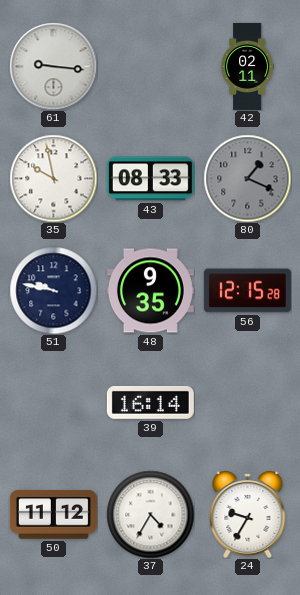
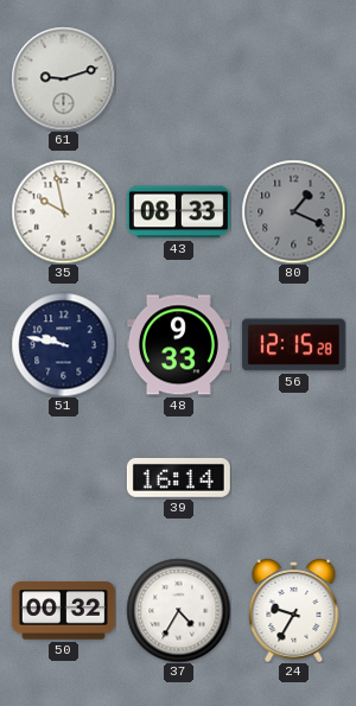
61: 9:16 -> 9:12 (63, 78)
42: 02:11 -> none (248, 66)
48: 9:35 -> 9:33 (178, 345)
50: 11:12 -> 00:32 (63, 611)
